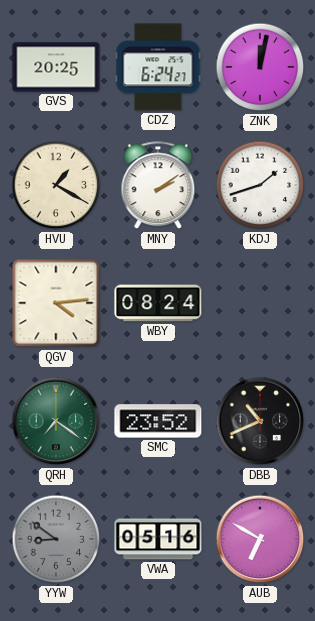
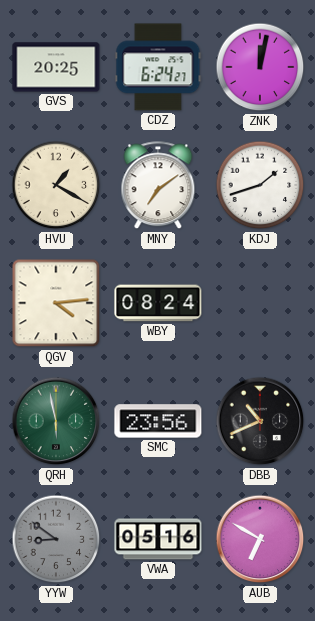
MNY: 2:09 -> 7:09 (158, 186)
QRH: 7:21 -> 5:58 (56, 421)
SMC: 23:52 -> 23:56 (158, 421)
